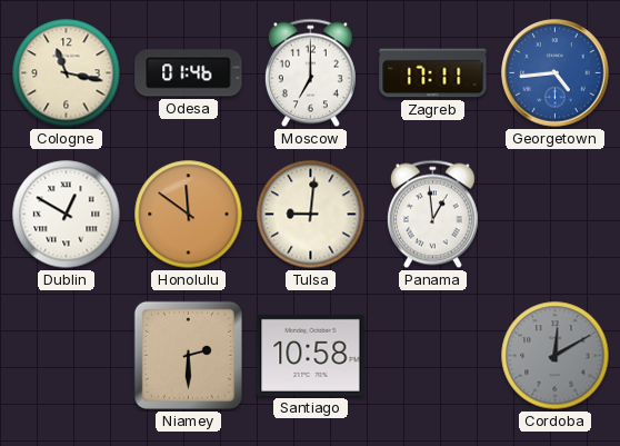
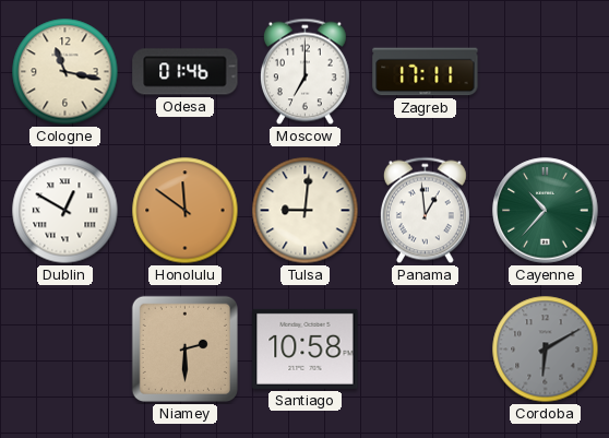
Georgetown: 4:44 -> none (556, 73)
Cayenne: none -> 10:37 (546, 211)
Cordoba: 12:10 -> 6:10 (546, 350)
